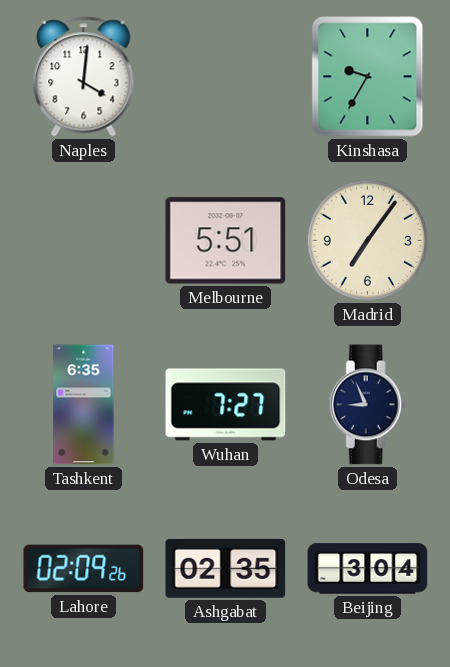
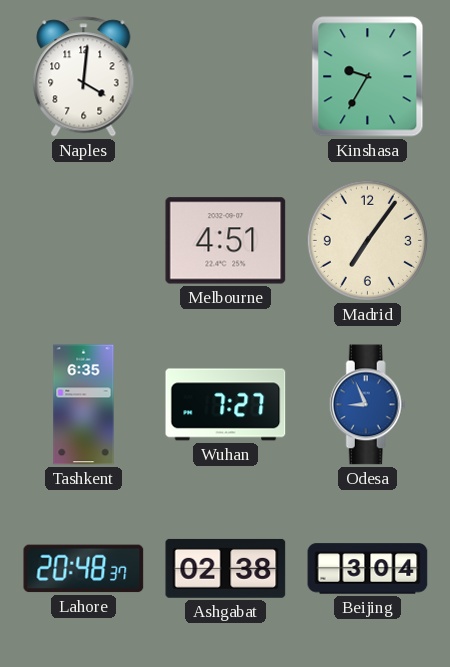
Melbourne: 5:51 -> 4:51 (226, 241)
Odesa dial: navy -> blue (367, 405)
Lahore: 02:09 -> 20:48 (84, 569)
Ashgabat: 02:35 -> 02:38 (226, 568)
